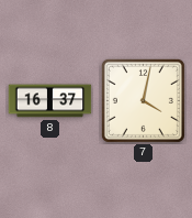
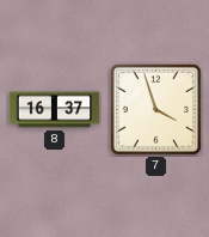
7: 4:02 -> 3:57 (155, 109)
